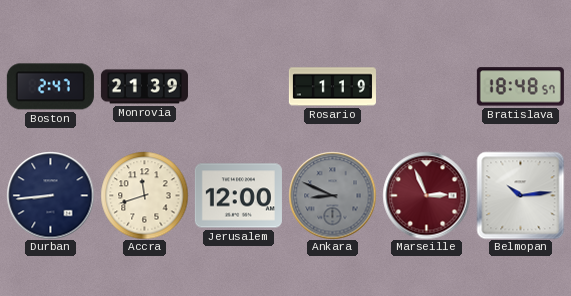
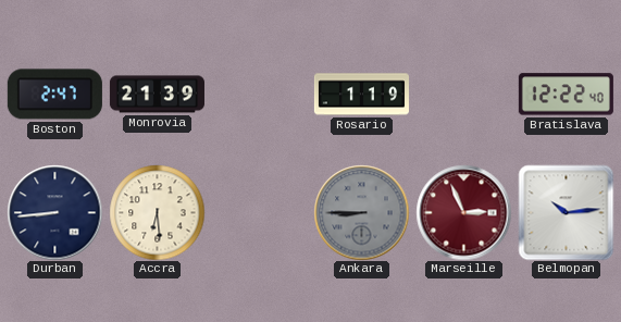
Bratislava: 18:48 -> 12:22 (566, 95)
Accra: 11:42 -> 6:29 (157, 212)
Jerusalem: 12:00 -> none (238, 196)
Ankara: 8:49 -> 8:45 (361, 212)
